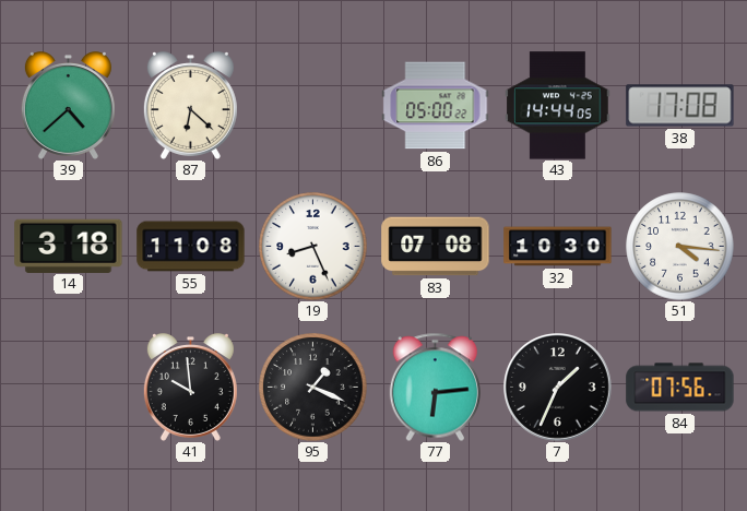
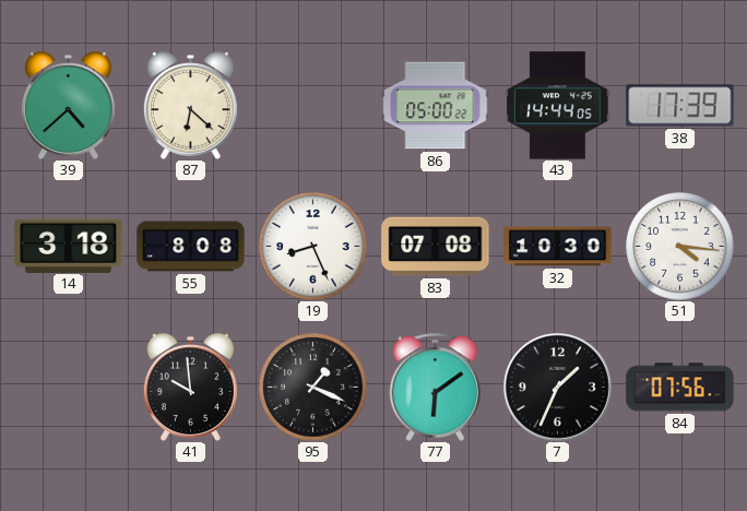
38: 17:08 -> 17:39 (680, 106)
55: 11:08 -> 8:08 (191, 247)
77: 6:14 -> 6:09 (436, 387)
